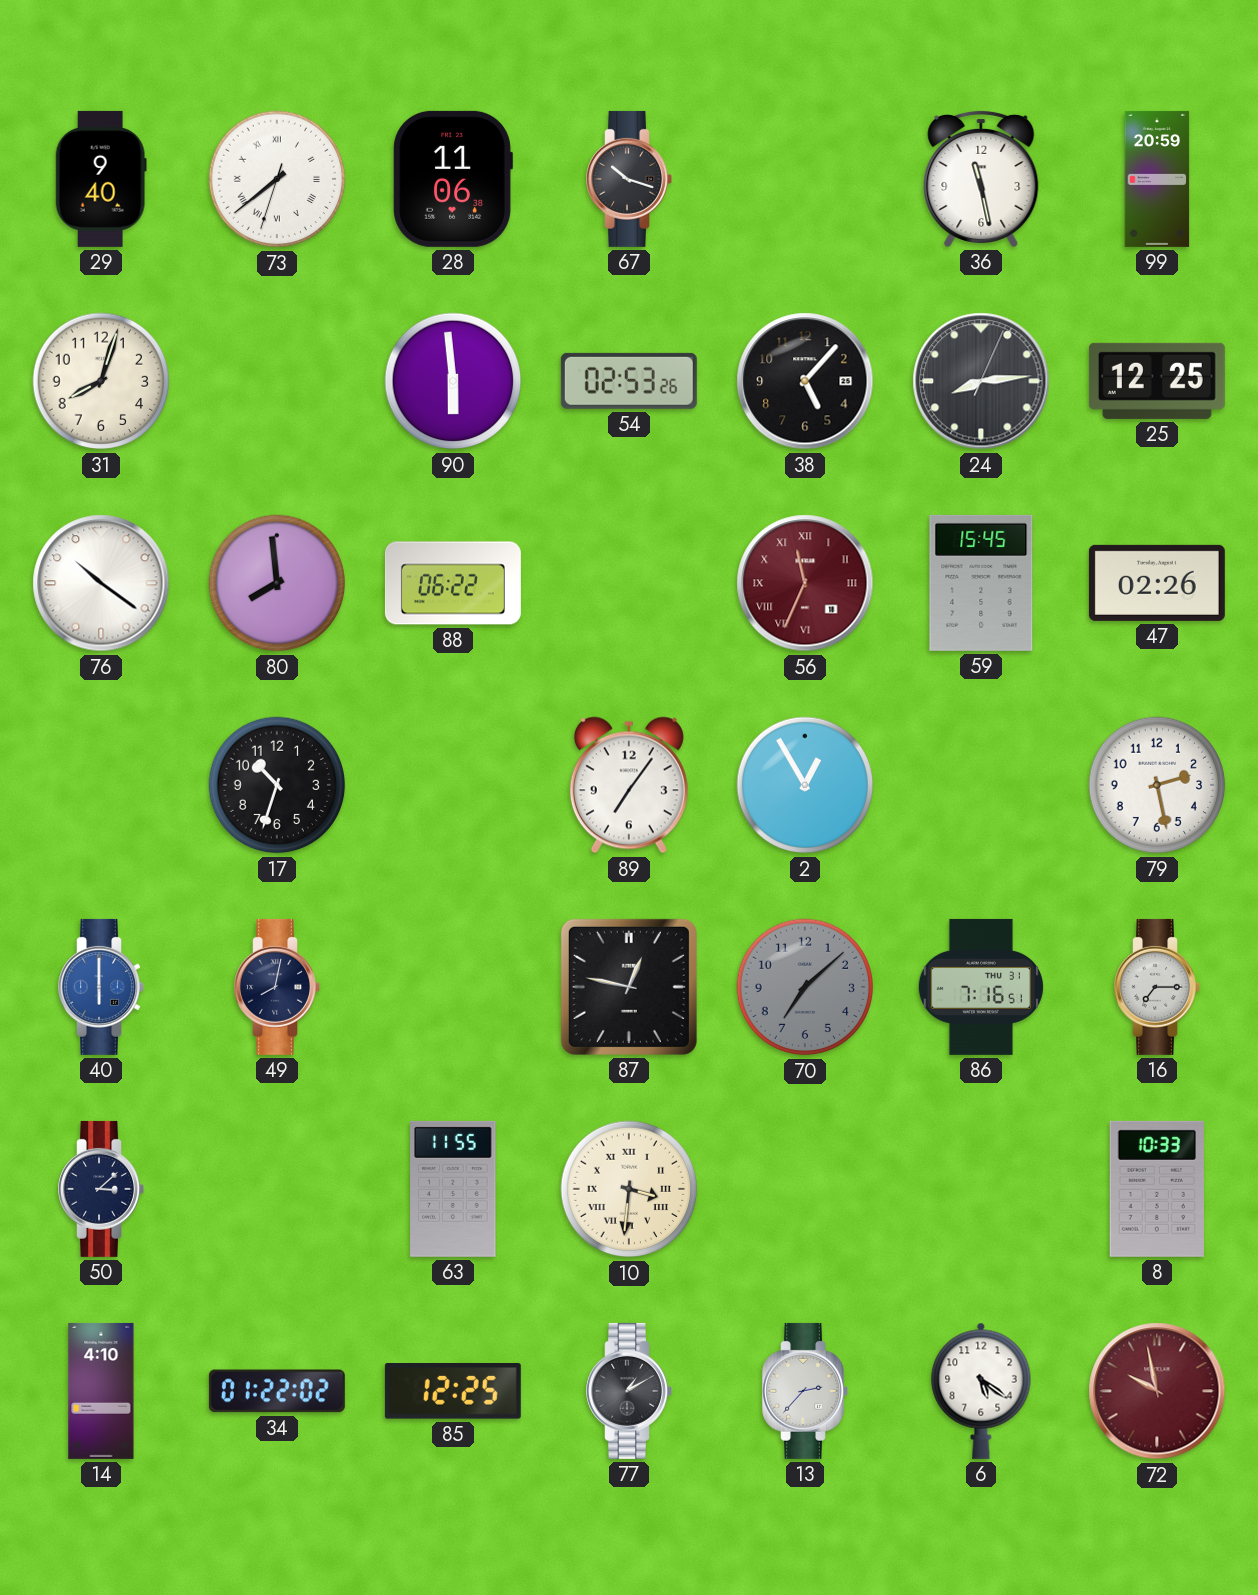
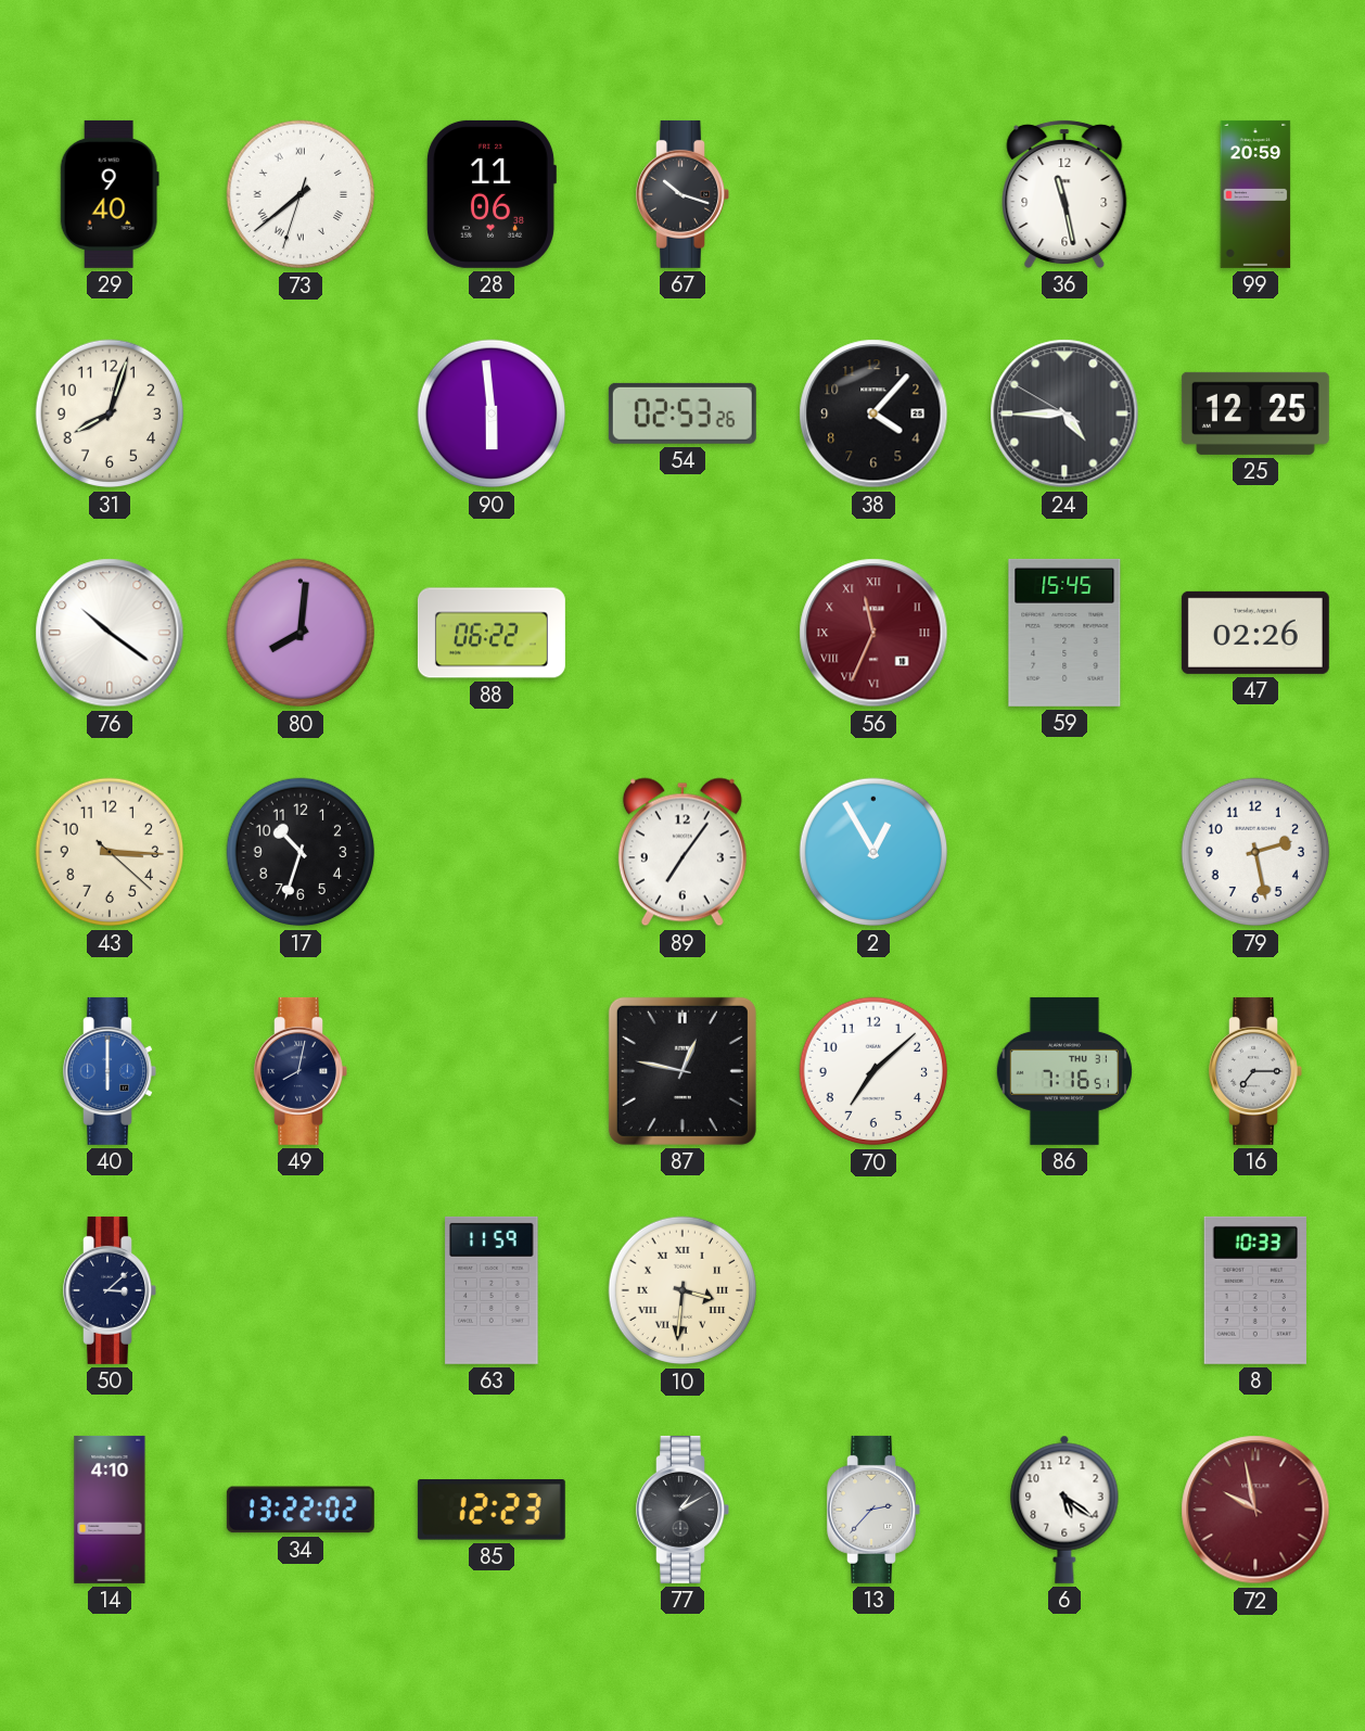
38: 5:07 -> 4:07 (873, 413)
24: 8:14 -> 4:44 (1064, 413)
80: 7:59 -> 8:01 (301, 633)
43: none -> 3:15 (110, 852)
70 dial: grey -> white (873, 1071)
63: 11:55 -> 11:59 (492, 1290)
34: 01:22 -> 13:22 (301, 1510)
85: 12:25 -> 12:23 (492, 1511)
